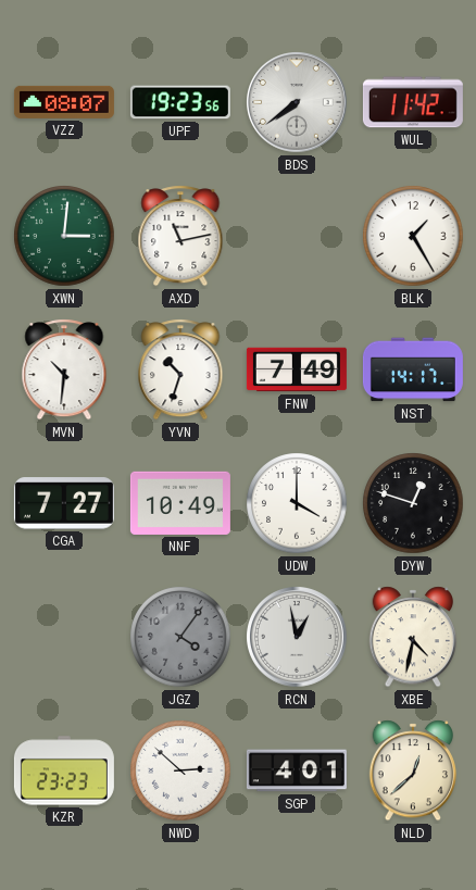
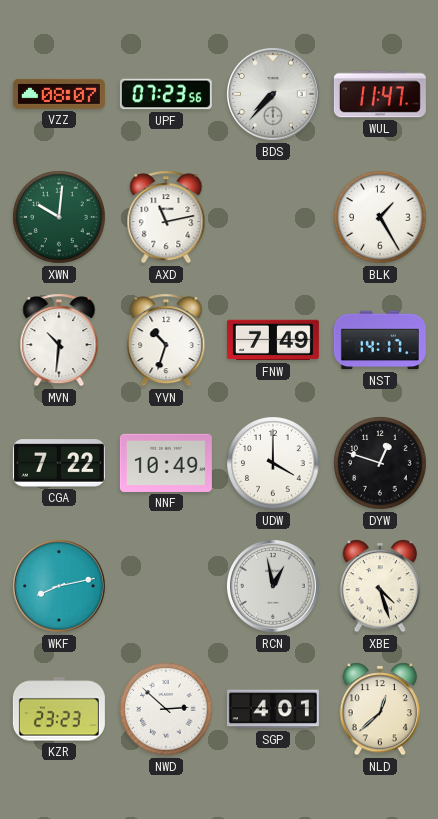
UPF: 19:23 -> 07:23 (166, 94)
BDS: 7:39 -> 7:37 (274, 94)
WUL: 11:42 -> 11:47 (380, 94)
XWN: 3:01 -> 10:01 (59, 217)
CGA: 7:27 -> 7:22 (59, 463)
WKF: none -> 8:13 (60, 586)
JGZ: 4:06 -> none (180, 637)
XBE: 4:32 -> 4:27 (380, 586)
